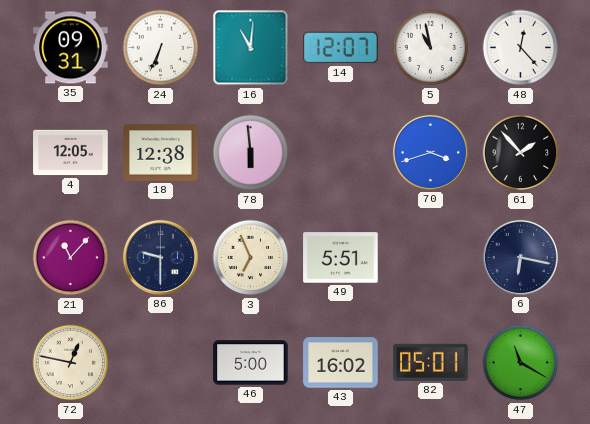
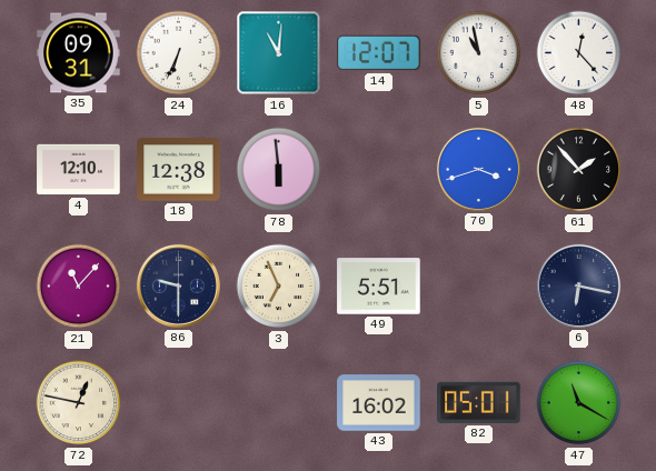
4: 12:05 -> 12:10 (79, 170)
46: 5:00 -> none (251, 363)
